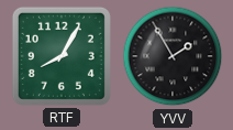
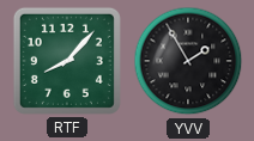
RTF: 8:05 -> 8:07 (67, 61)
